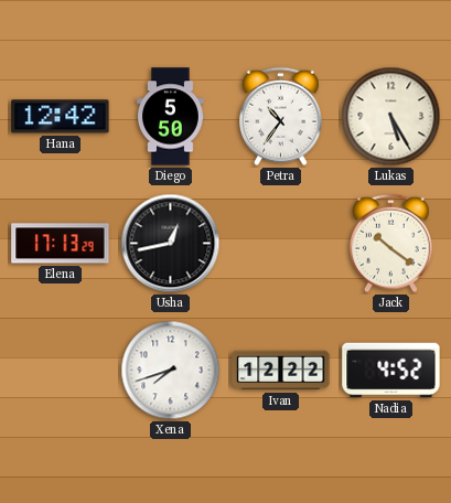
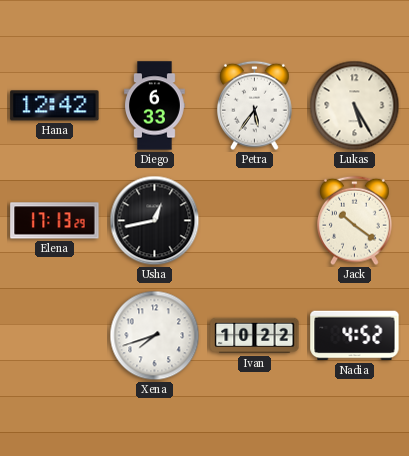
Diego: 5:50 -> 6:33 (155, 106)
Petra: 10:36 -> 5:36 (255, 106)
Ivan: 12:22 -> 10:22 (255, 336)
